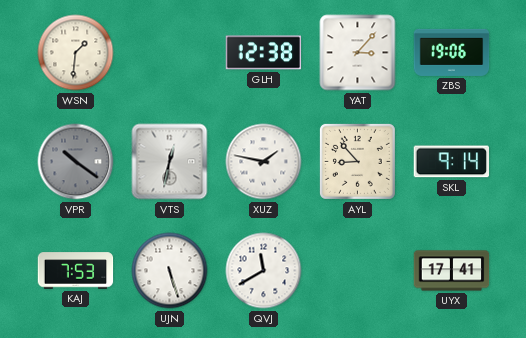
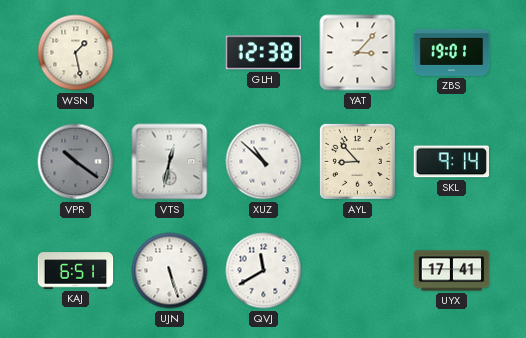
WSN: 1:31 -> 1:28 (76, 53)
ZBS: 19:06 -> 19:01 (452, 52)
XUZ: 1:47 -> 10:52 (264, 162)
KAJ: 7:53 -> 6:51 (76, 271)
